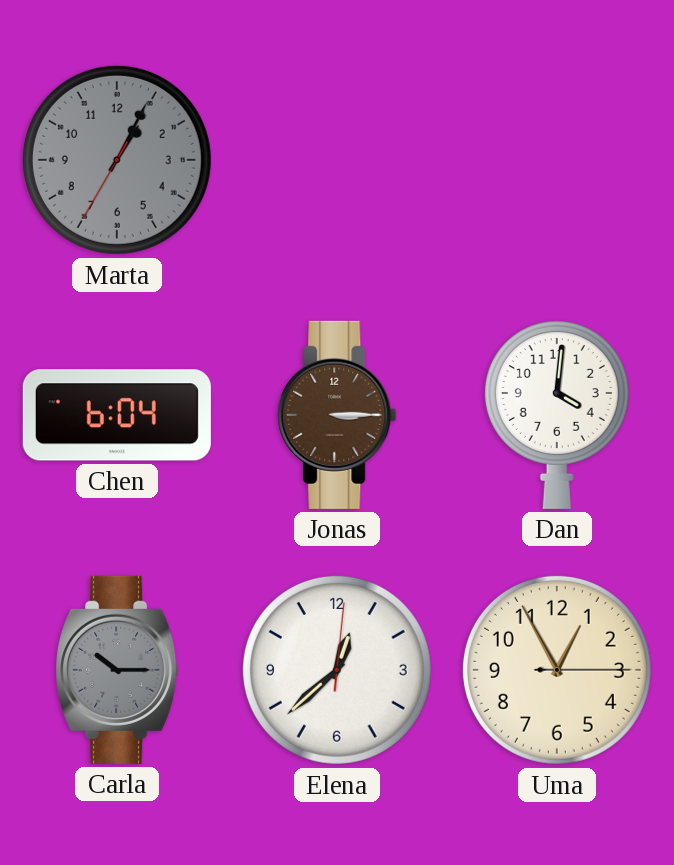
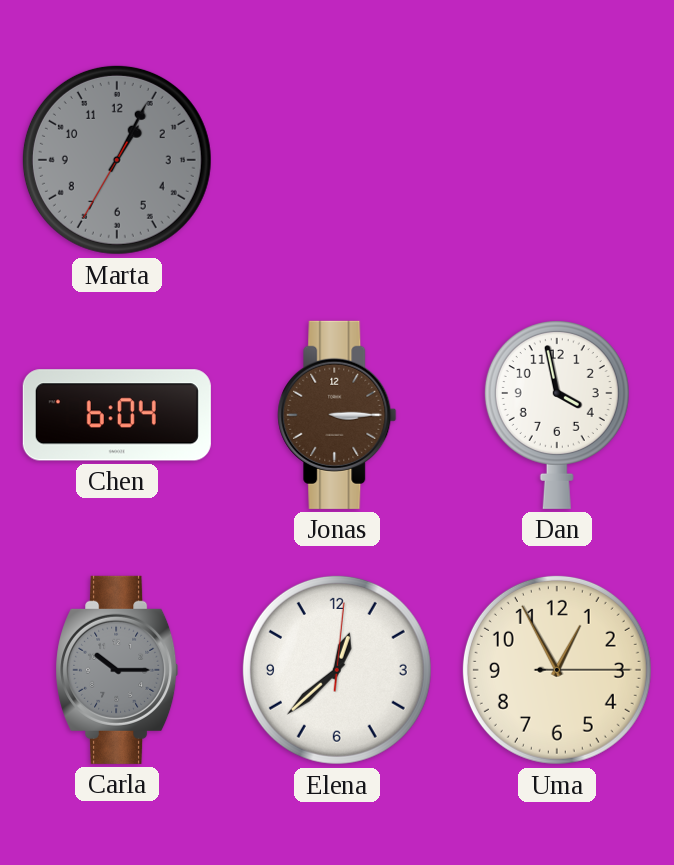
Dan: 4:01 -> 3:58 (557, 415)
